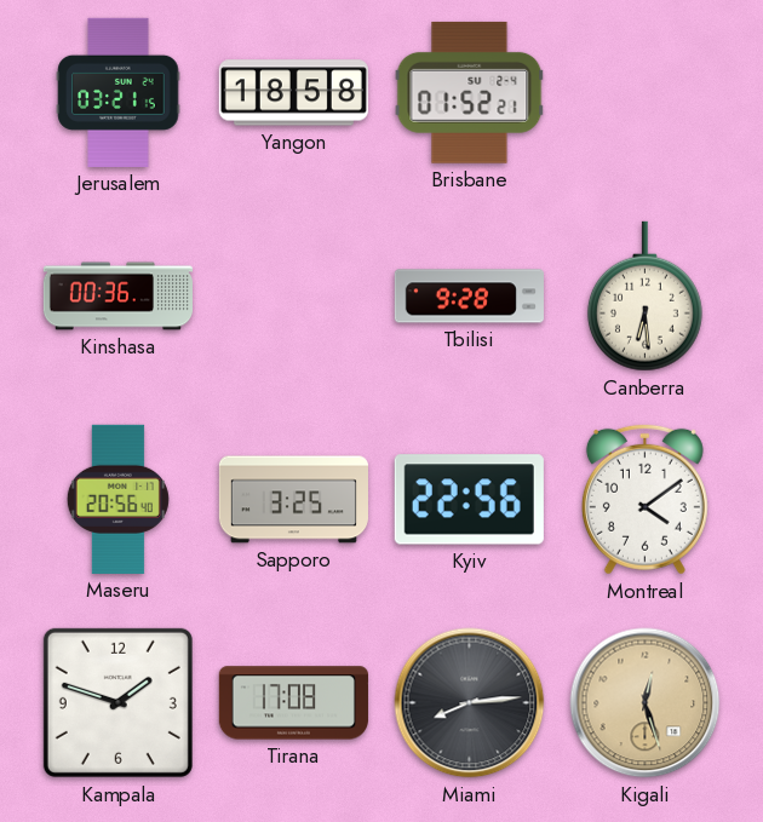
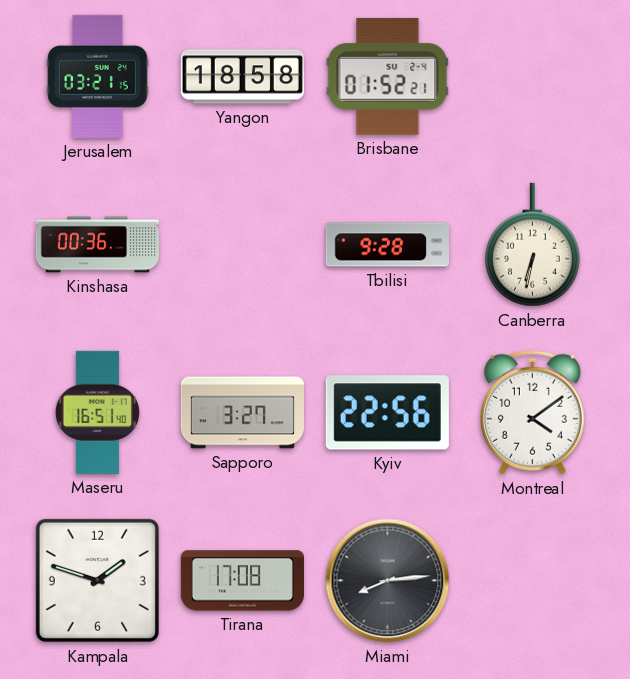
Canberra: 6:29 -> 6:32 (532, 245)
Maseru: 20:56 -> 16:51 (97, 412)
Sapporo: 3:25 -> 3:27 (242, 413)
Kigali: 12:27 -> none (646, 703)
